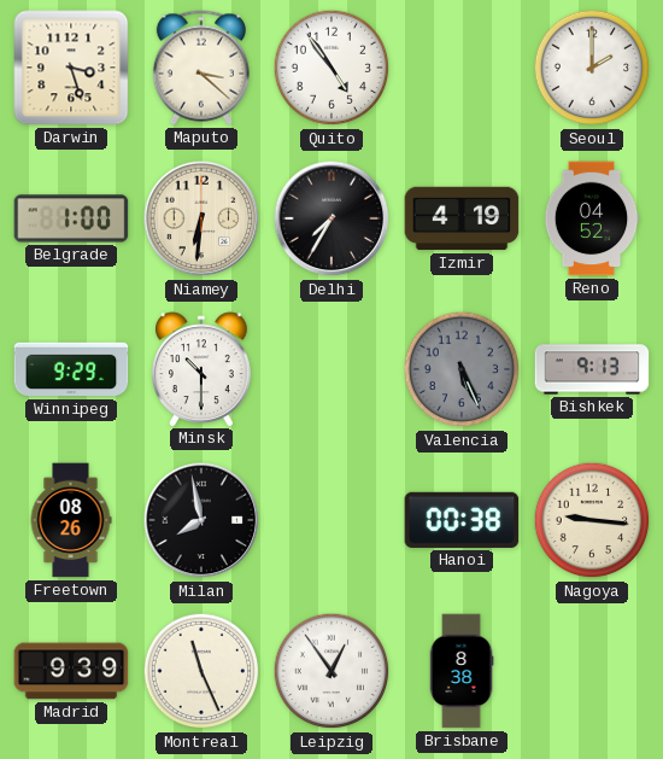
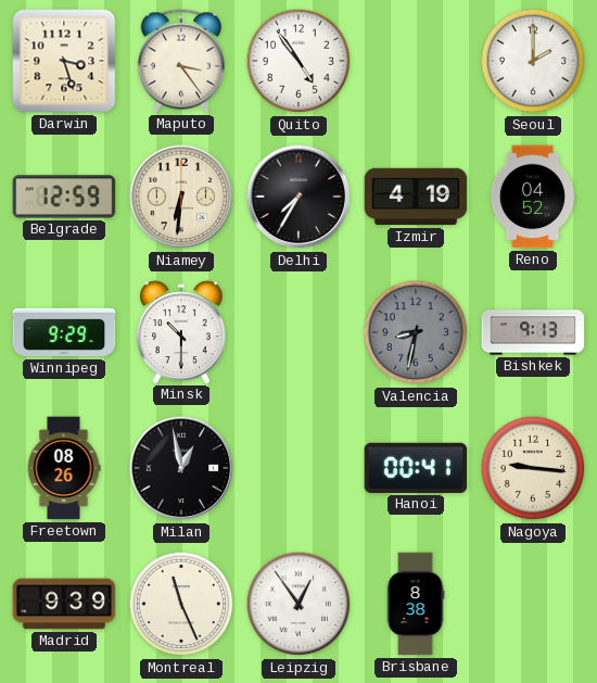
Maputo: 3:22 -> 3:24 (181, 61)
Belgrade: 1:00 -> 12:59 (64, 197)
Valencia: 5:26 -> 8:32 (416, 332)
Milan: 7:58 -> 12:58 (181, 468)
Hanoi: 00:38 -> 00:41 (416, 468)
